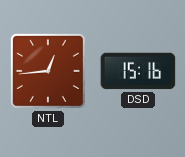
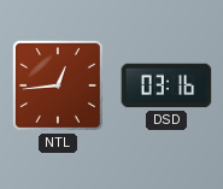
DSD: 15:16 -> 03:16 (166, 85)
